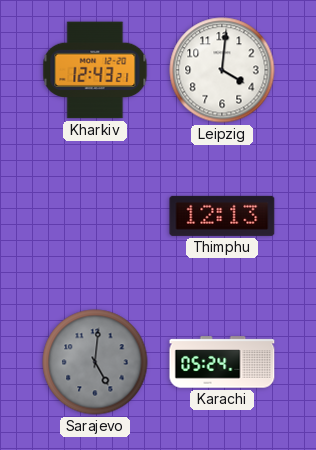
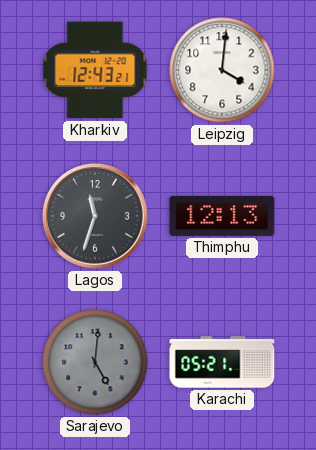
Lagos: none -> 11:33 (95, 216)
Karachi: 05:24 -> 05:21 (222, 362)
